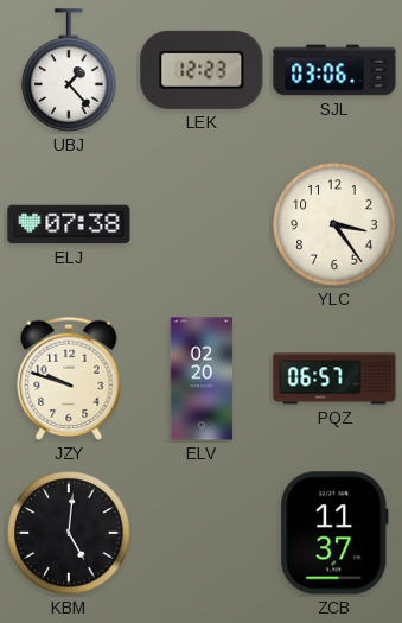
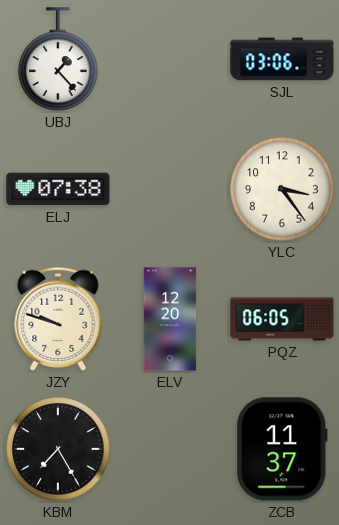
LEK: 12:23 -> none (202, 70)
ELV: 02:20 -> 12:20 (170, 319)
PQZ: 06:57 -> 06:05 (282, 319)
KBM: 5:01 -> 7:25 (58, 449)
